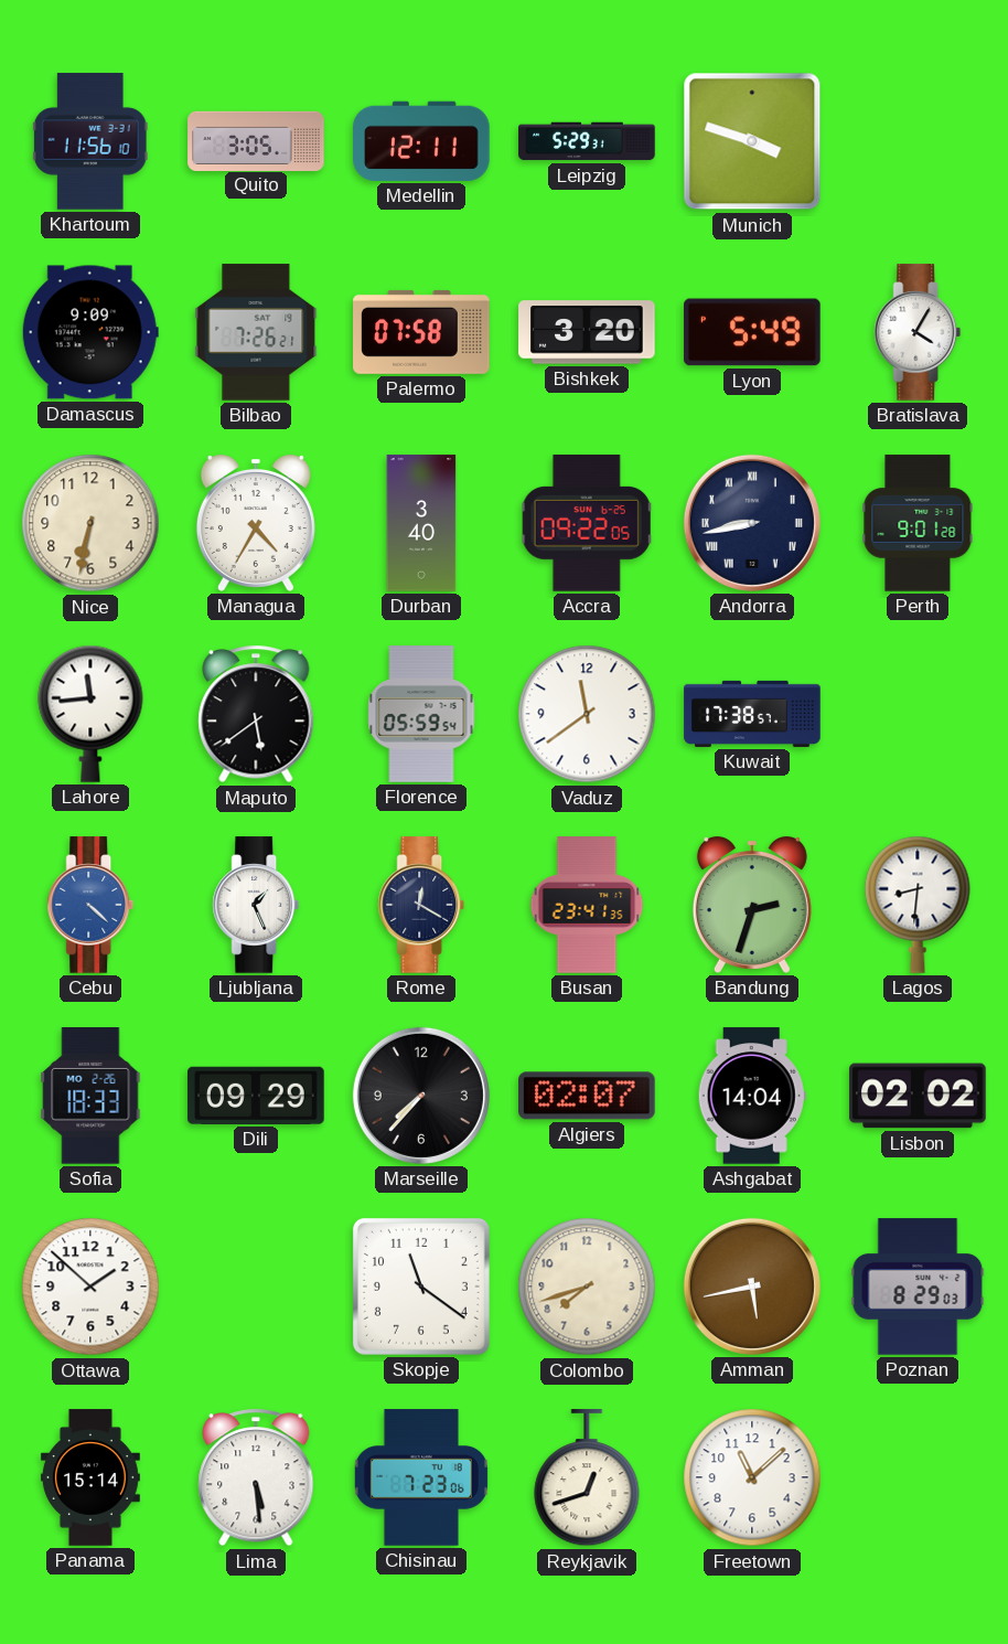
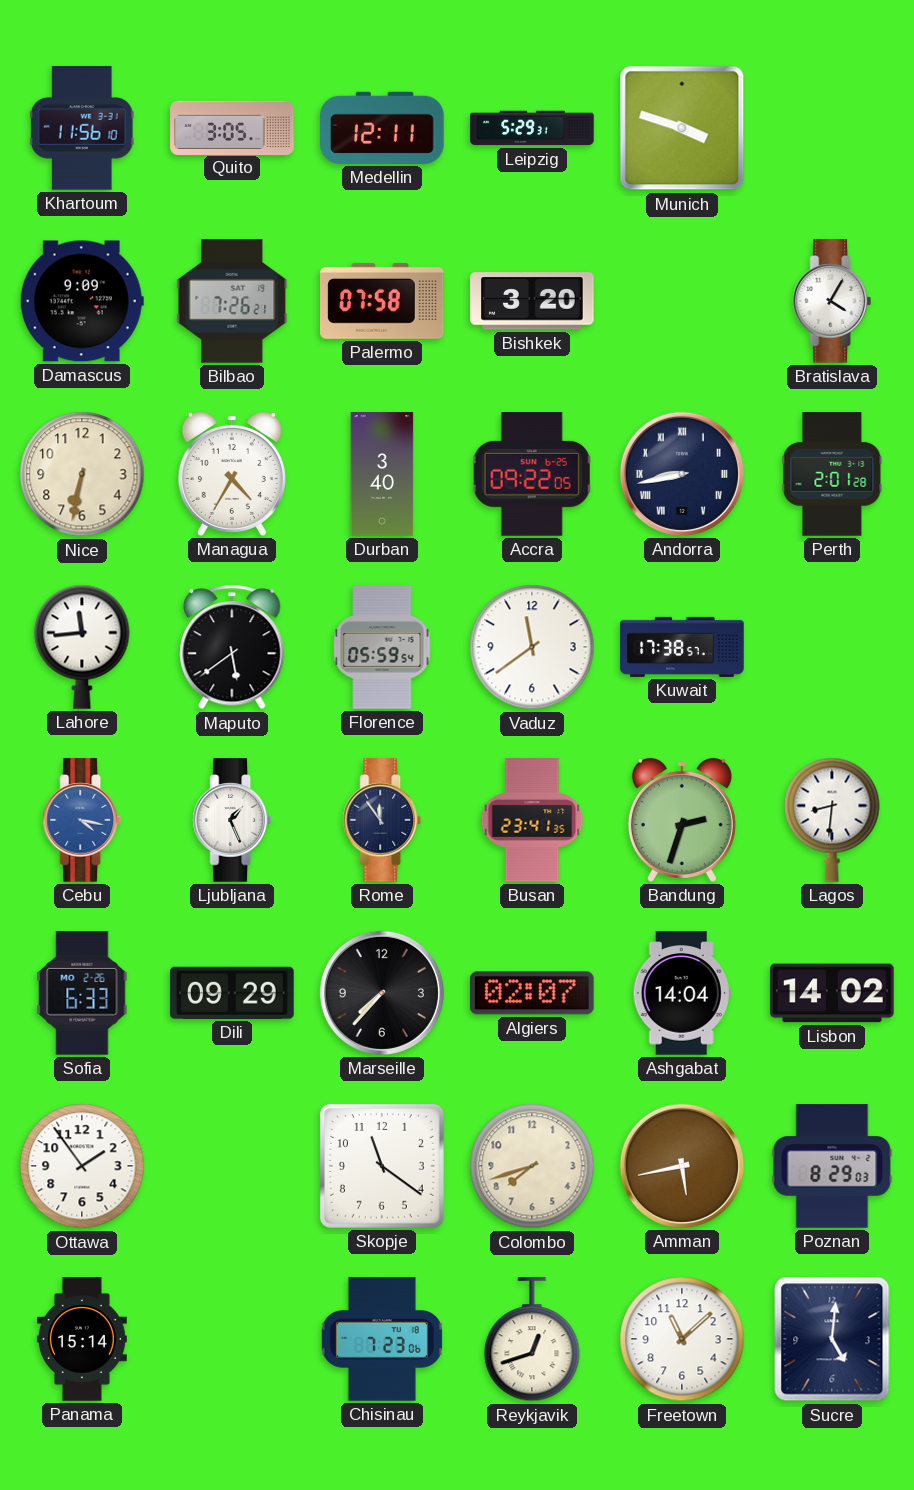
Lyon: 5:49 -> none (752, 332)
Perth: 9:01 -> 2:01 (832, 474)
Cebu: 4:22 -> 4:17 (82, 820)
Rome: 12:20 -> 11:54 (382, 820)
Sofia: 18:33 -> 6:33 (82, 994)
Lisbon: 02:02 -> 14:02 (832, 993)
Ottawa: 1:52 -> 1:54 (82, 1166)
Lima: 5:29 -> none (256, 1477)
Sucre: none -> 5:01 (832, 1339)
